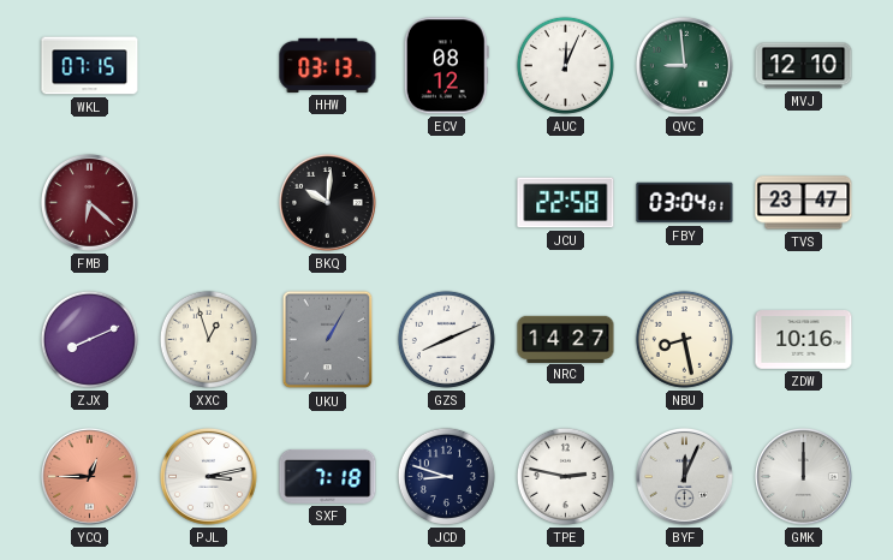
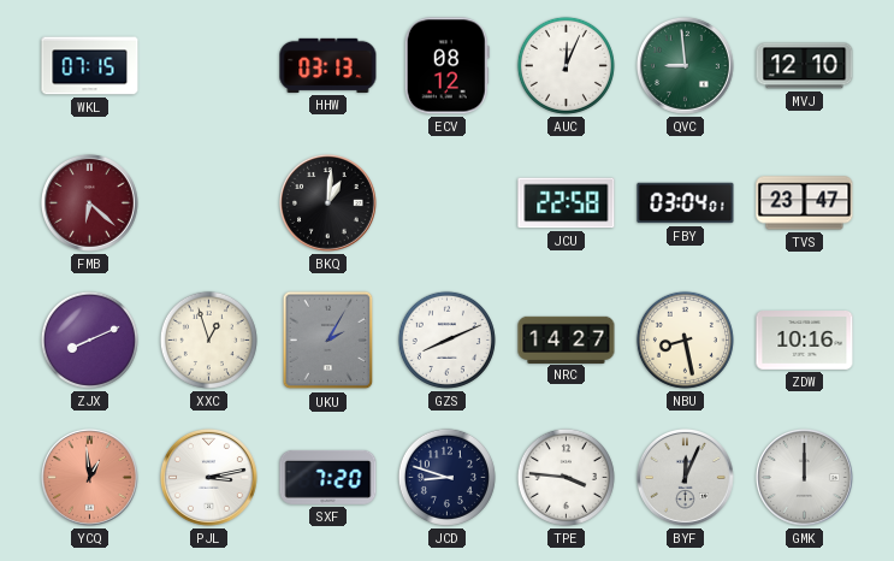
BKQ: 10:01 -> 1:01 (327, 202)
UKU: 1:05 -> 2:05 (328, 341)
YCQ: 12:45 -> 12:59 (89, 477)
SXF: 7:18 -> 7:20 (328, 477)
TPE: 2:47 -> 3:46 (566, 477)
